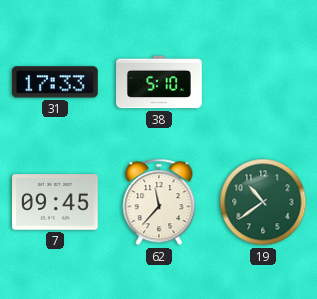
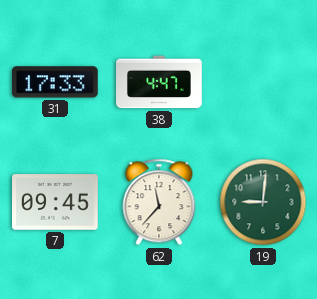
38: 5:10 -> 4:47 (159, 82)
19: 10:39 -> 9:01 (263, 202)
